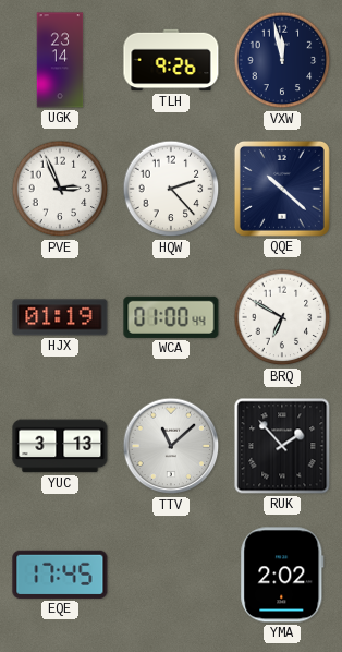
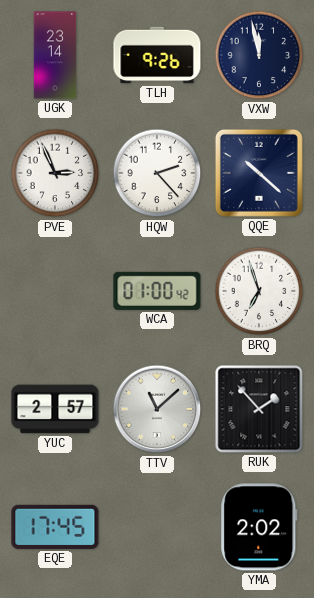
HJX: 01:19 -> none (60, 317)
WCA: 01:00:44 -> 01:00:42 (157, 291)
BRQ: 6:50 -> 6:57 (259, 291)
YUC: 3:13 -> 2:57 (55, 409)
